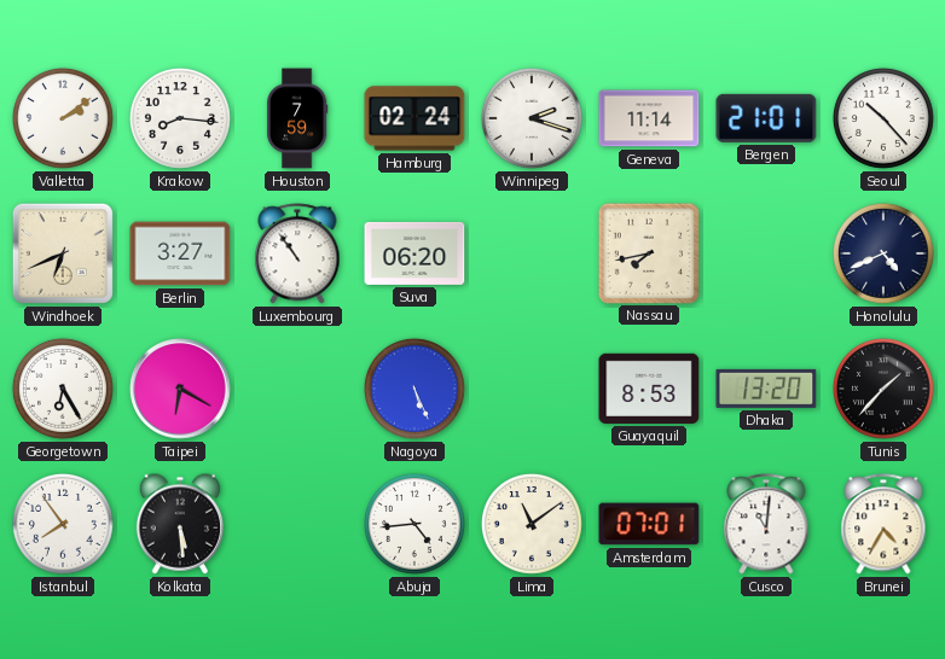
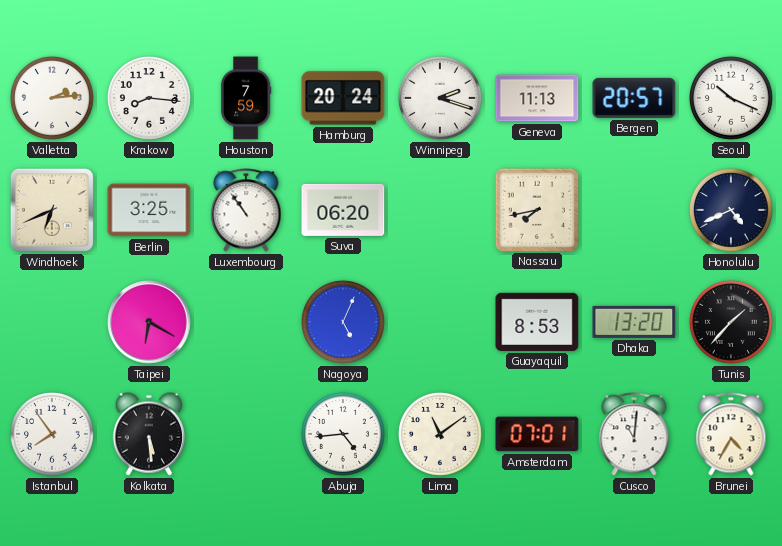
Valletta: 2:09 -> 2:14 (52, 98)
Hamburg: 02:24 -> 20:24 (343, 98)
Geneva: 11:14 -> 11:13 (537, 98)
Bergen: 21:01 -> 20:57 (634, 98)
Seoul: 10:23 -> 10:19 (731, 98)
Berlin: 3:27 -> 3:25 (149, 210)
Georgetown: 6:25 -> none (63, 389)
Nagoya: 5:26 -> 5:04 (343, 322)
